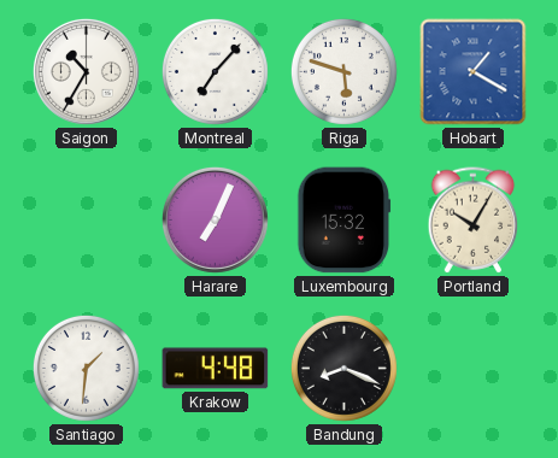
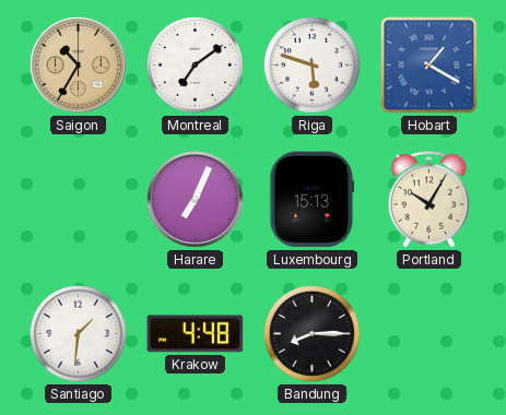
Saigon dial: white -> champagne (78, 64)
Montreal: 7:07 -> 7:09 (195, 64)
Luxembourg: 15:32 -> 15:13 (313, 200)
Bandung: 8:19 -> 8:15 (311, 333)
